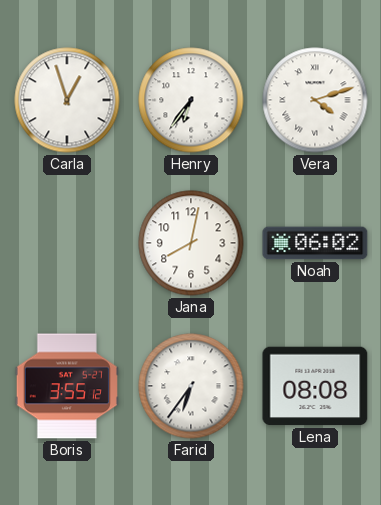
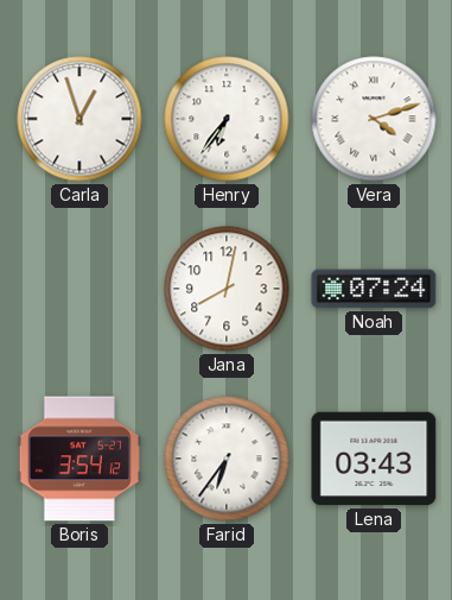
Noah: 06:02 -> 07:24 (374, 289)
Boris: 3:55 -> 3:54 (79, 459)
Lena: 08:08 -> 03:43 (374, 459)
